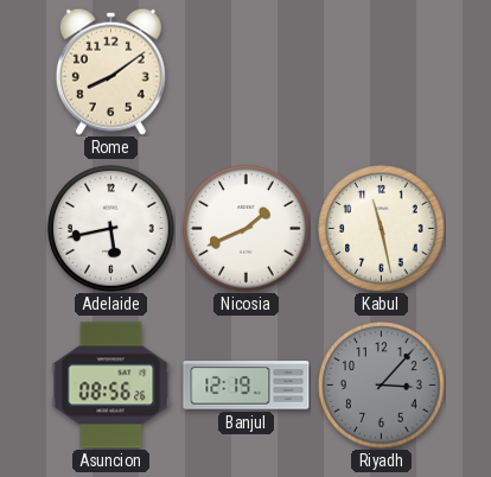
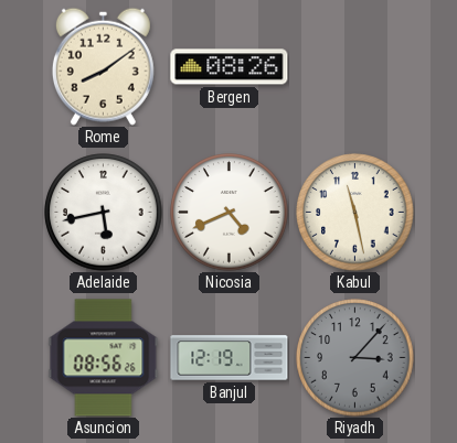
Bergen: none -> 08:26 (230, 67)
Nicosia: 1:41 -> 4:41 (230, 213)
